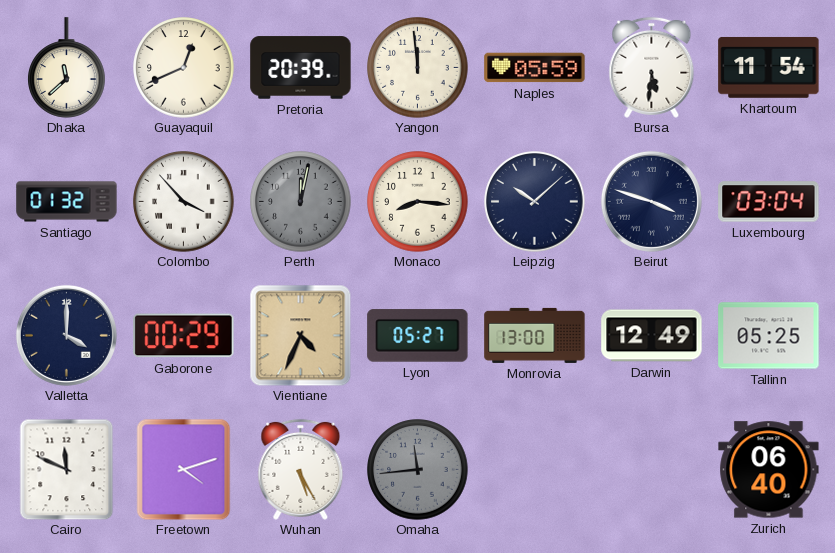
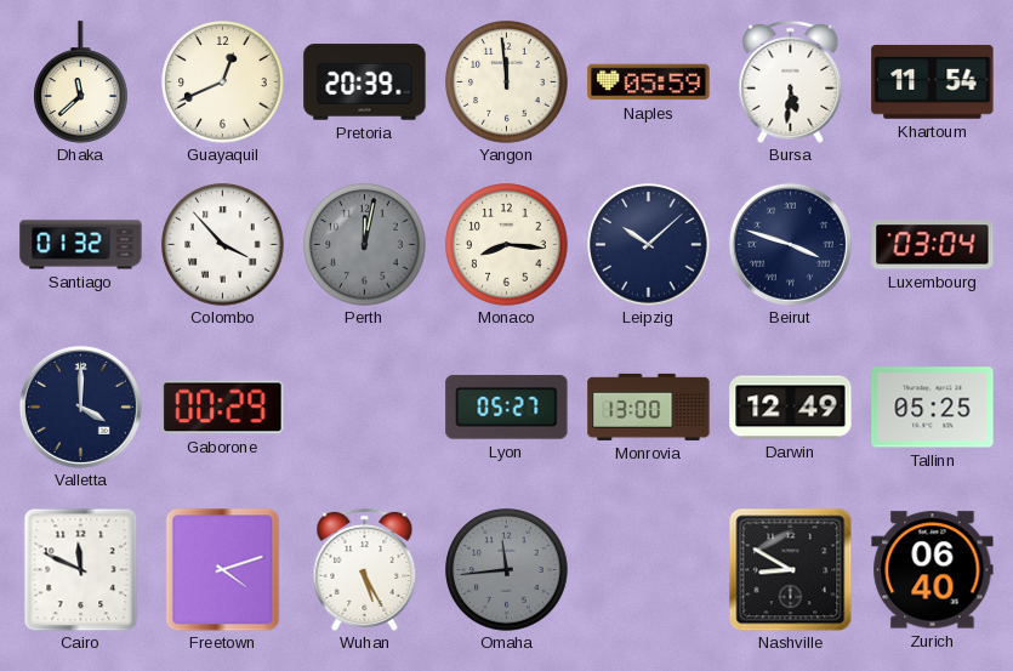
Vientiane: 4:34 -> none (300, 335)
Nashville: none -> 8:50 (790, 569)
